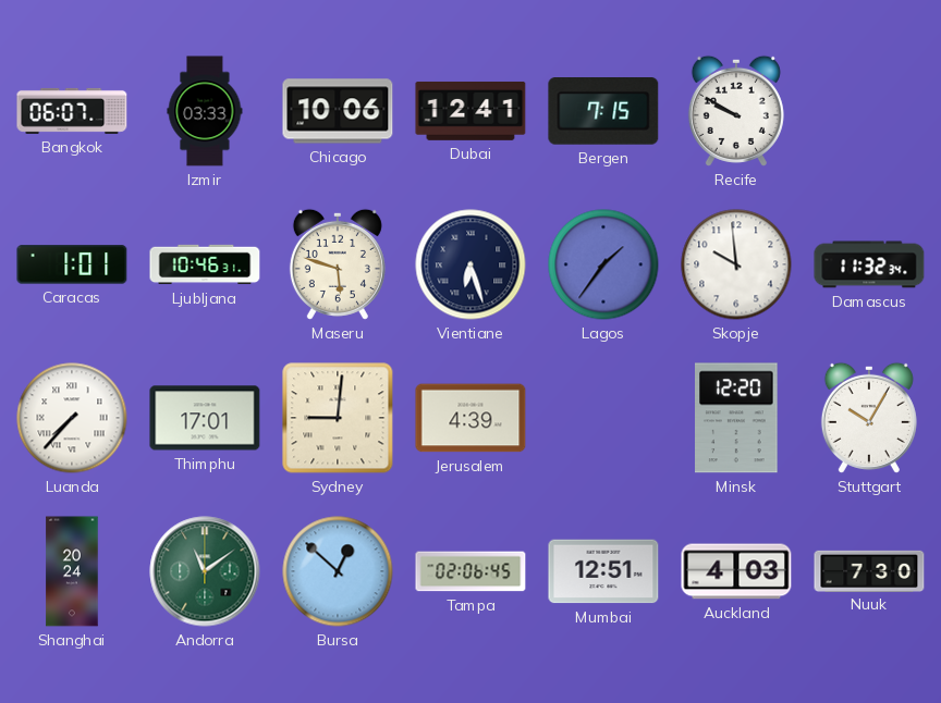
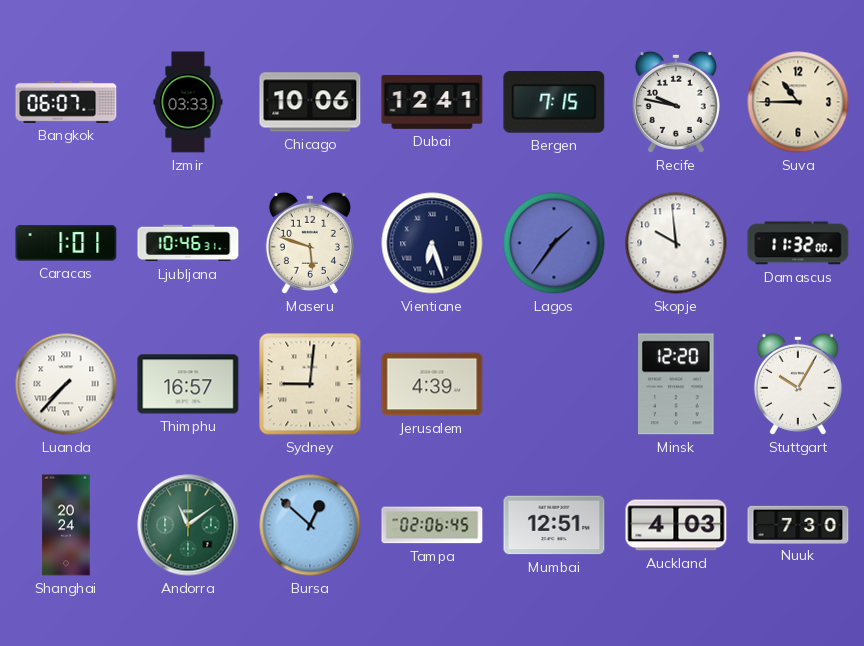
Recife: 9:50 -> 9:47 (676, 102)
Suva: none -> 10:45 (798, 102)
Damascus: 11:32:34 -> 11:32:00 (798, 243)
Thimphu: 17:01 -> 16:57 (188, 384)
